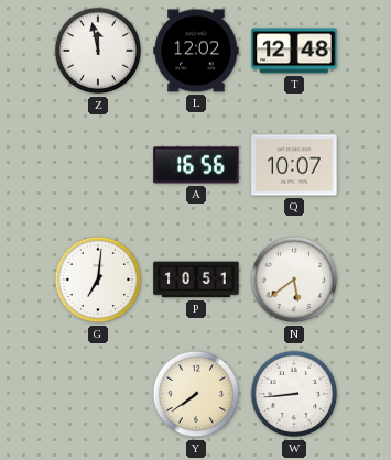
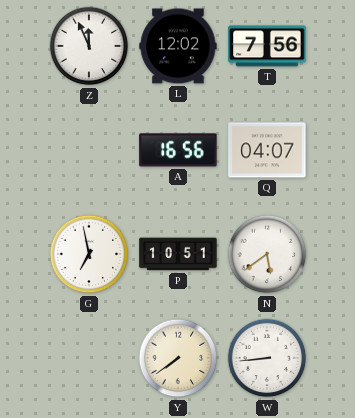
Z: 11:58 -> 11:56 (89, 46)
T: 12:48 -> 7:56 (267, 46)
Q: 10:07 -> 04:07 (267, 150)
G: 7:01 -> 6:58 (89, 254)
